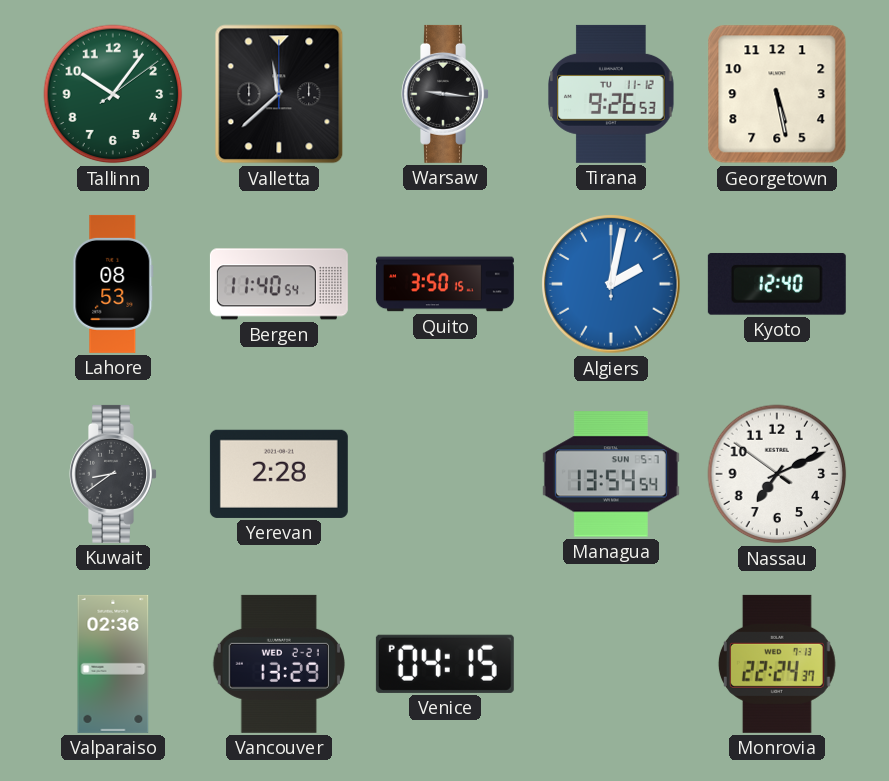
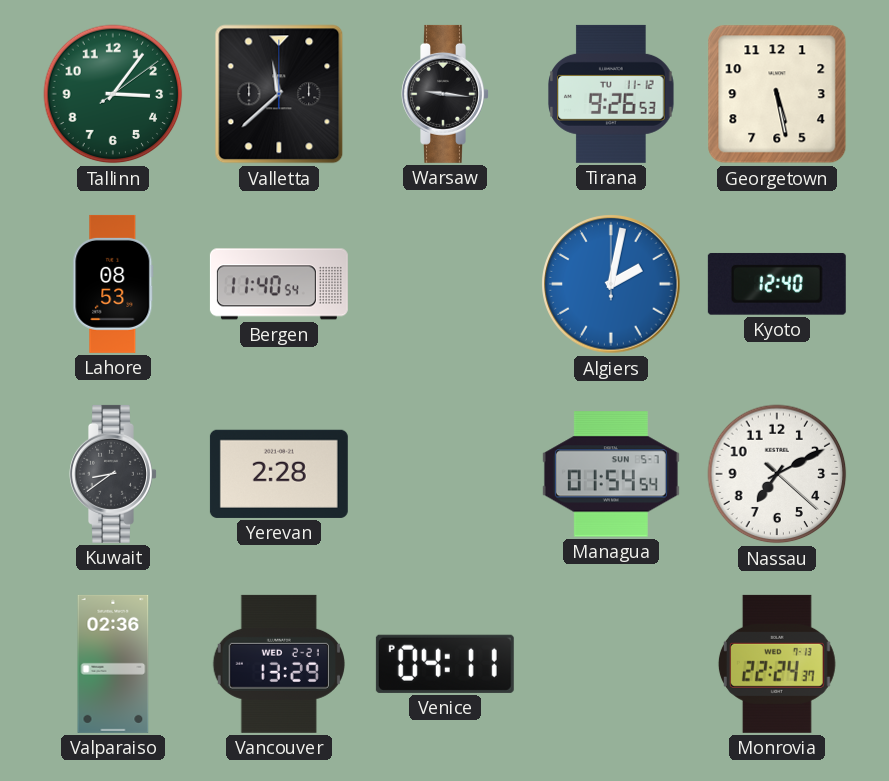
Tallinn: 10:06 -> 3:06 (113, 94)
Quito: 3:50 -> none (445, 284)
Managua: 13:54 -> 01:54 (611, 474)
Nassau: 7:10:51 -> 7:10:22 (777, 474)
Venice: 04:15 -> 04:11 (445, 664)
